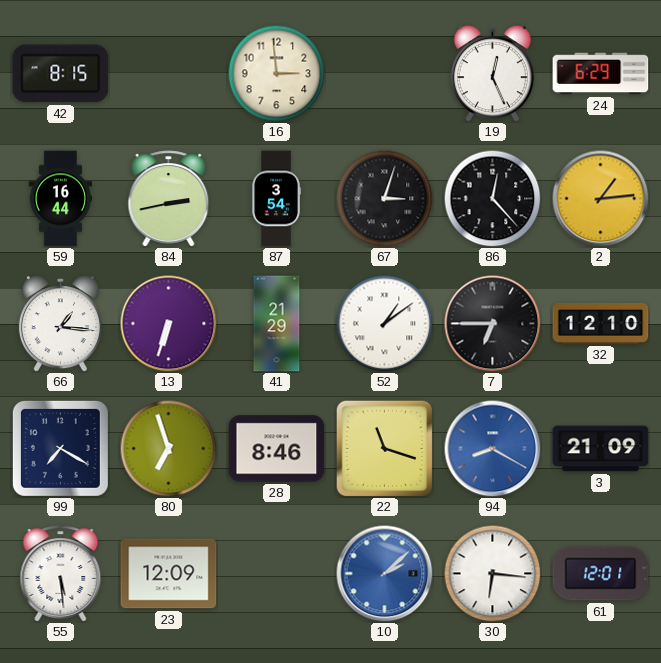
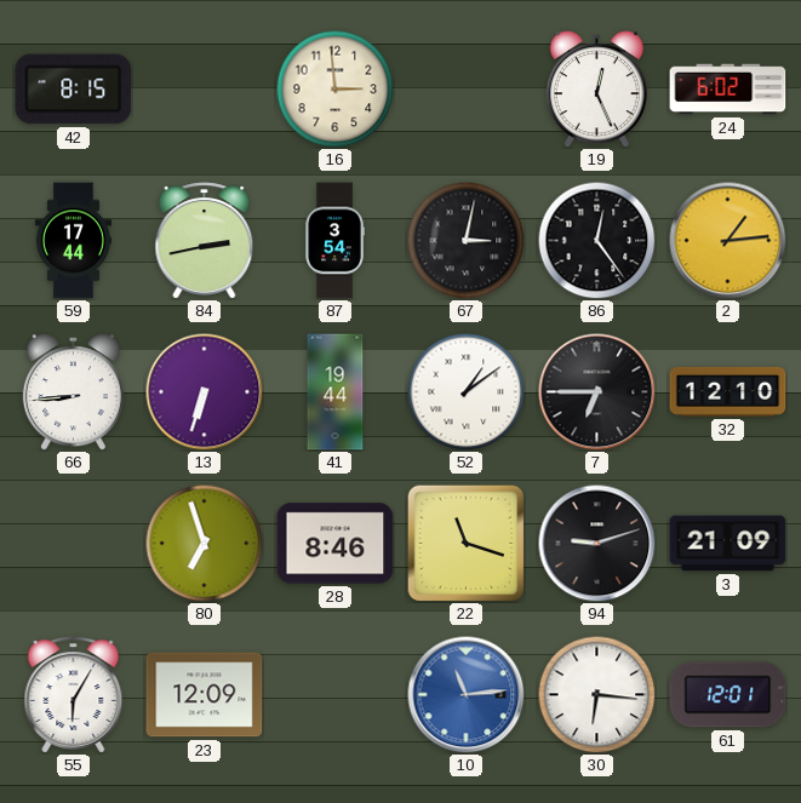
24: 6:29 -> 6:02 (728, 90)
59: 16:44 -> 17:44 (73, 241)
67: 3:03 -> 3:02 (465, 240)
86: 12:23 -> 12:24 (596, 240)
66: 1:16 -> 8:44 (73, 392)
41: 21:29 -> 19:44 (336, 392)
99: 7:20 -> none (60, 448)
94: 8:20 -> 9:12 (597, 544)
94 dial: blue -> black (597, 544)
55: 5:29 -> 6:05 (74, 695)
10: 2:08 -> 11:14 (467, 695)
